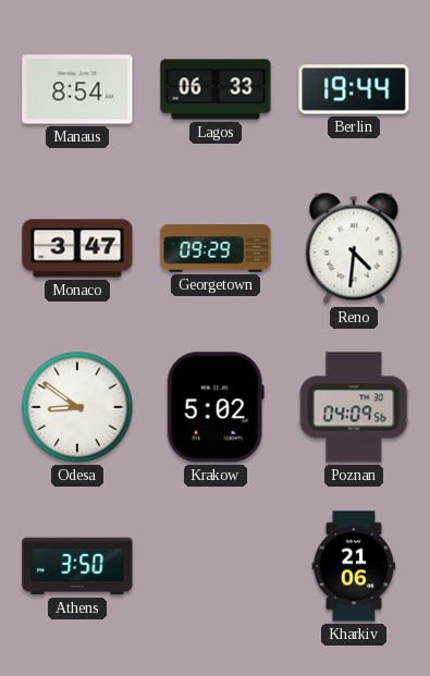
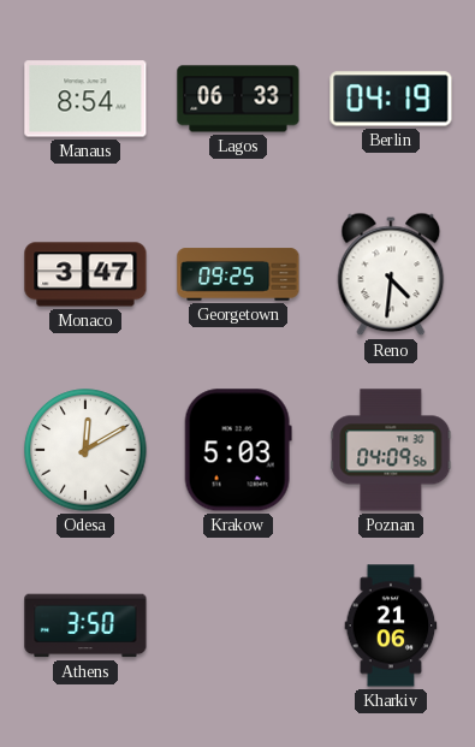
Berlin: 19:44 -> 04:19 (391, 99)
Georgetown: 09:29 -> 09:25 (238, 274)
Odesa: 8:51 -> 12:10 (85, 450)
Krakow: 5:02 -> 5:03 (238, 450)
